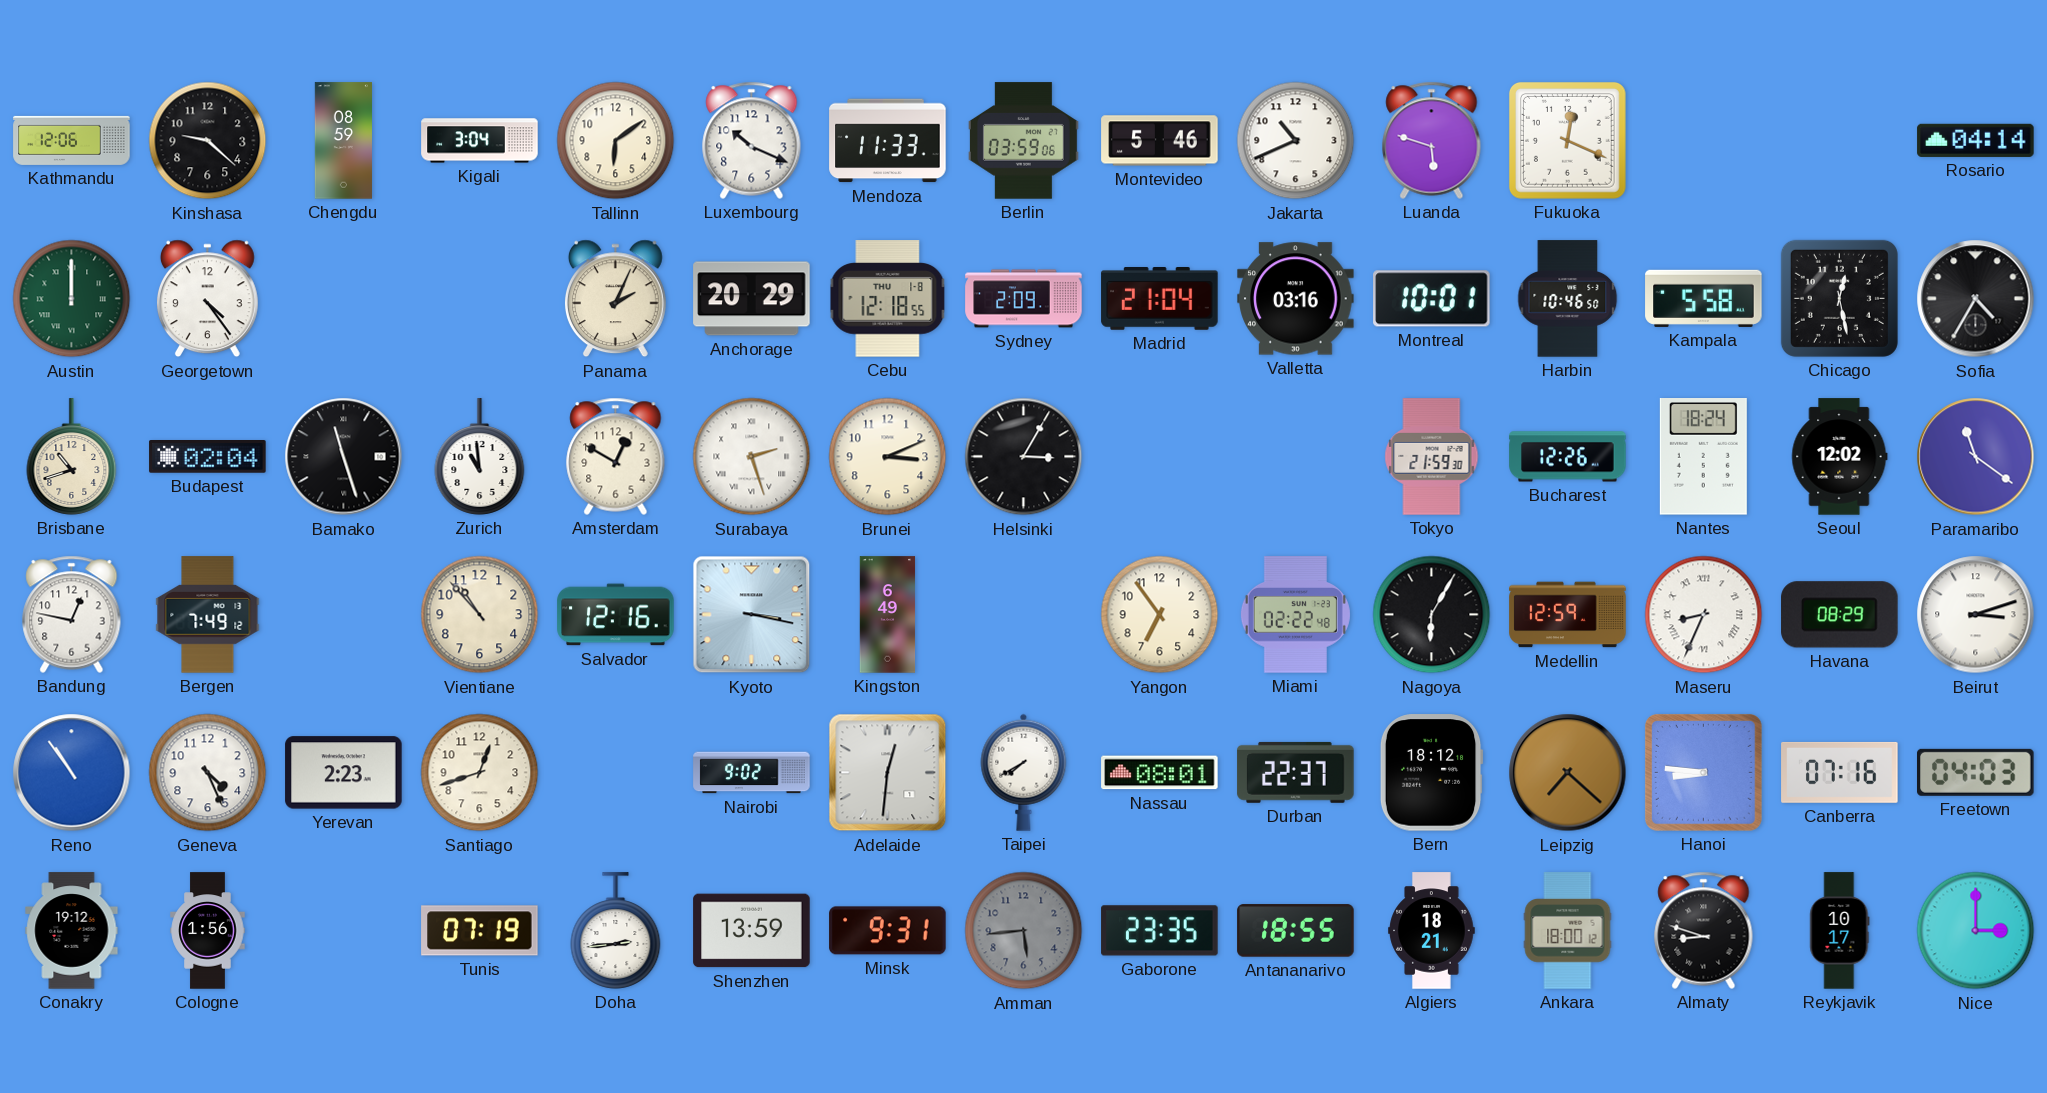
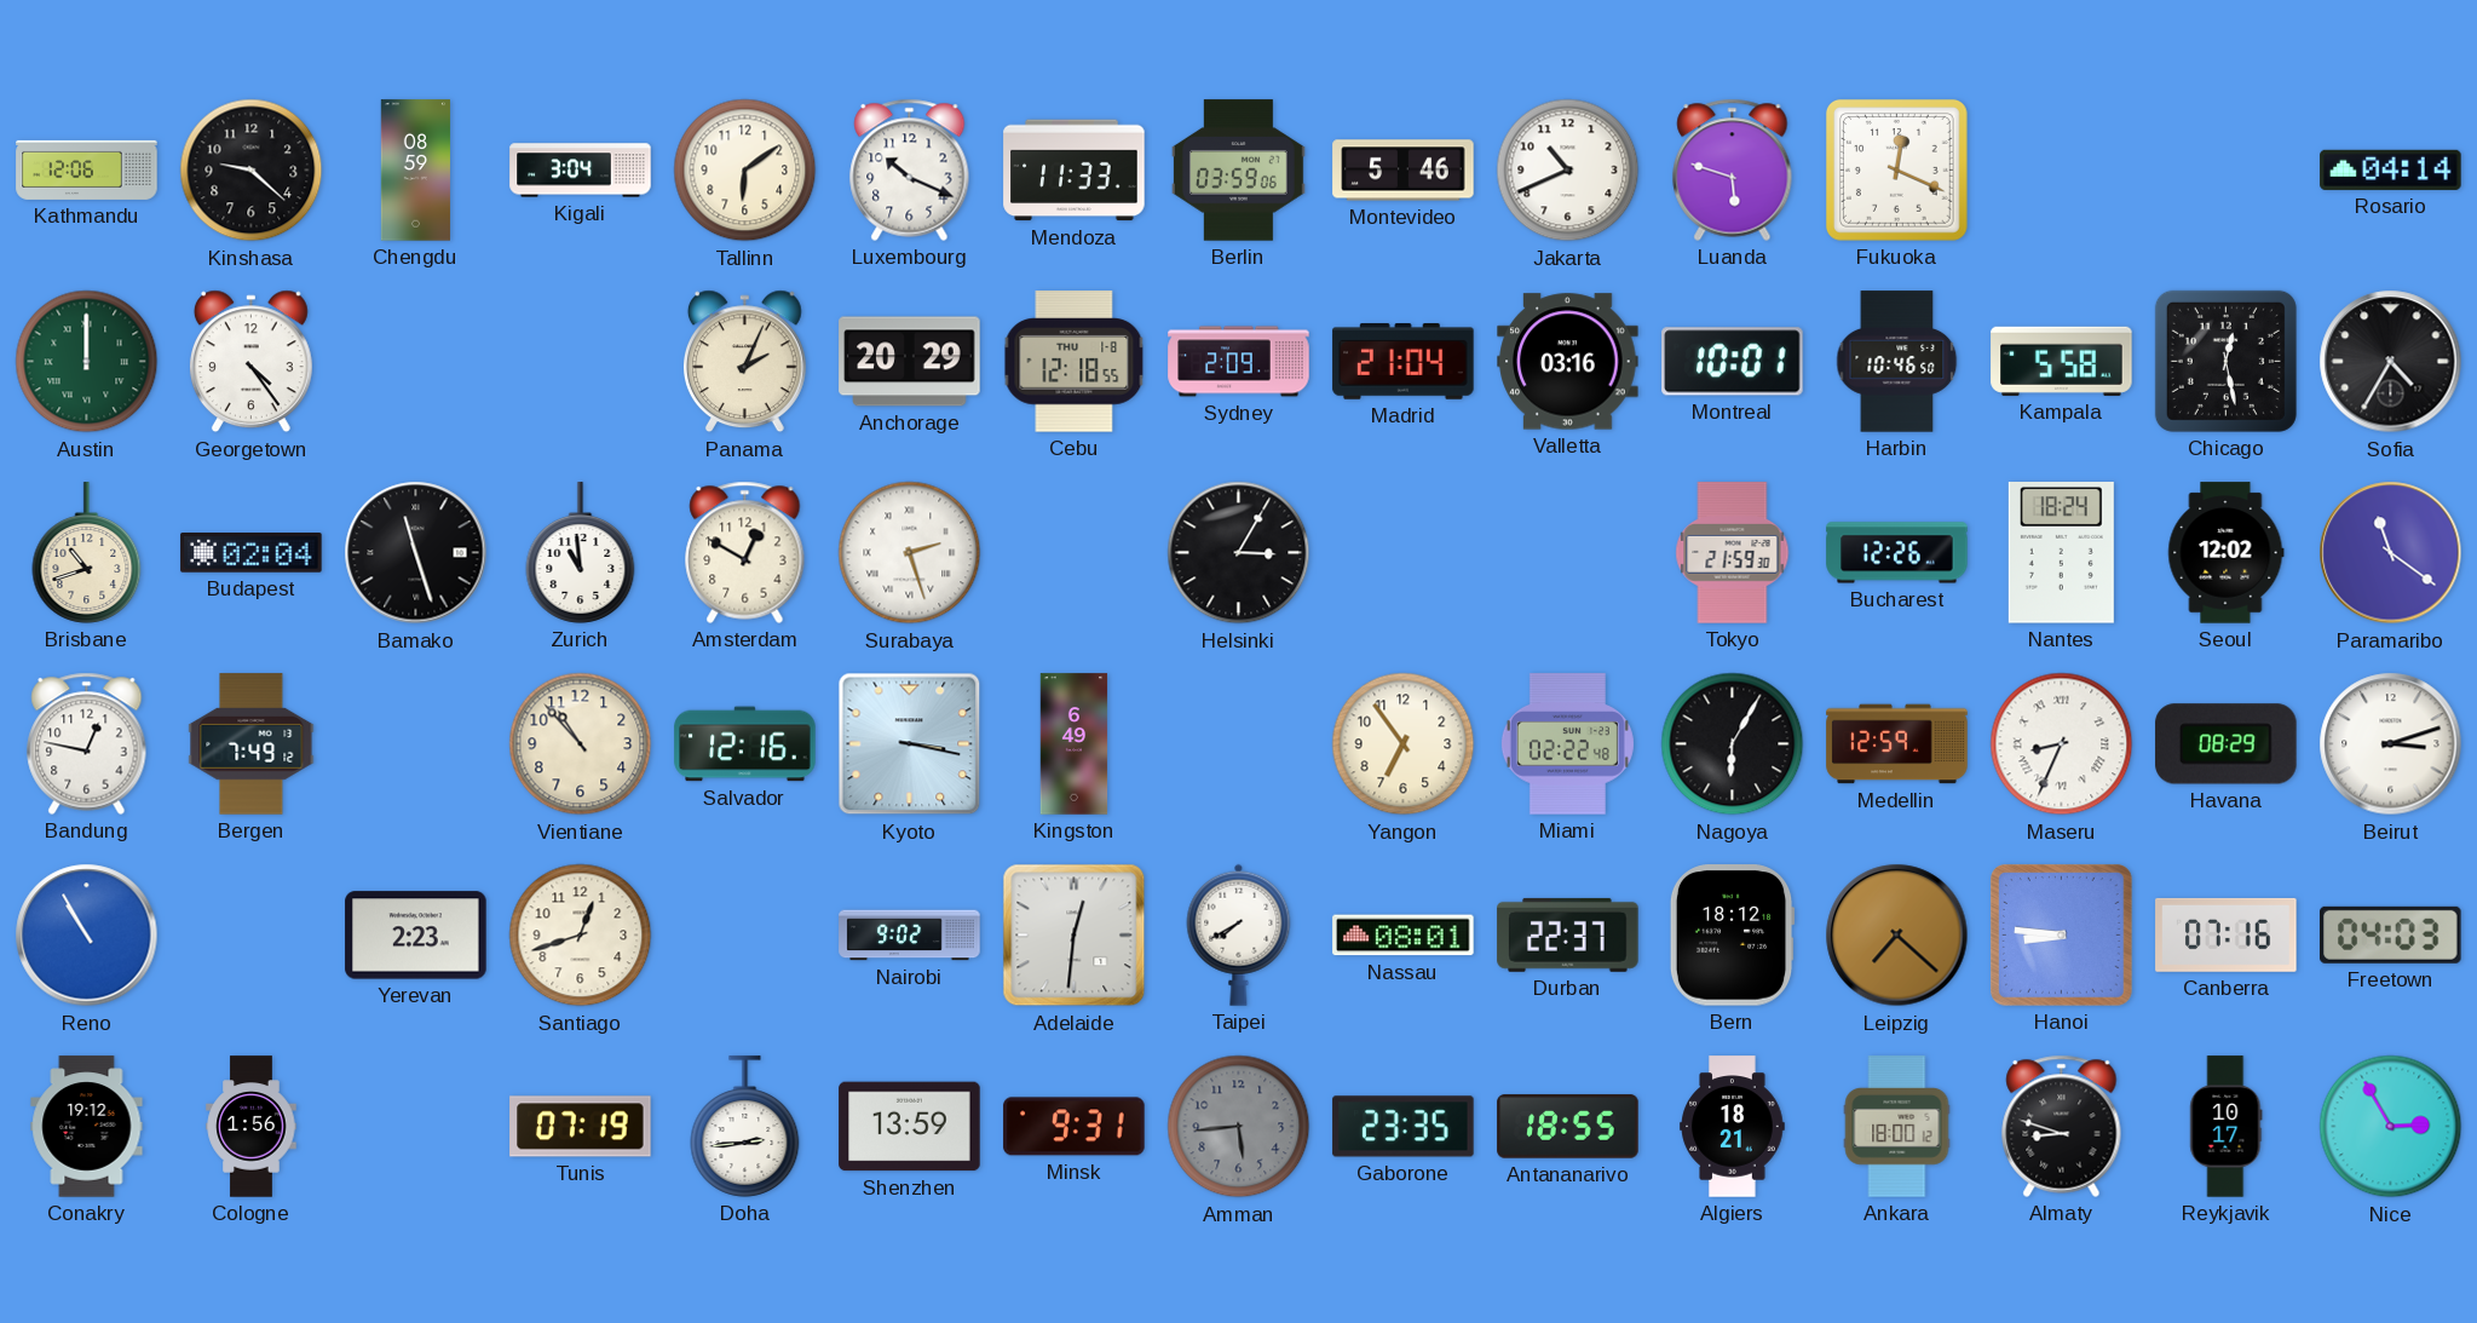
Brunei: 3:11 -> none (888, 457)
Reno: 10:54 -> 10:55 (87, 936)
Geneva: 4:26 -> none (208, 773)
Nice: 3:00 -> 2:55 (2391, 1127)
